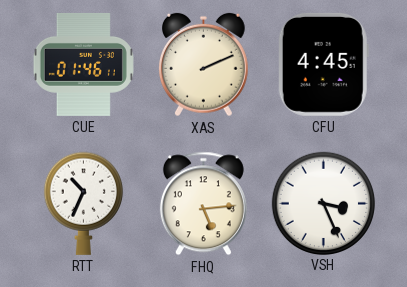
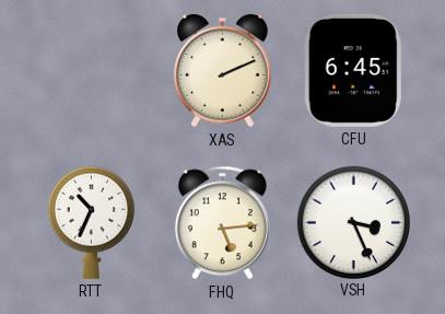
CUE: 01:46 -> none (83, 64)
CFU: 4:45 -> 6:45 (353, 70)
